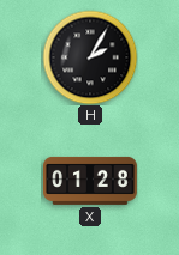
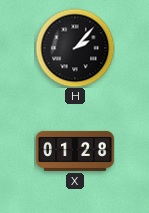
H: 2:05 -> 2:07 (75, 48)
